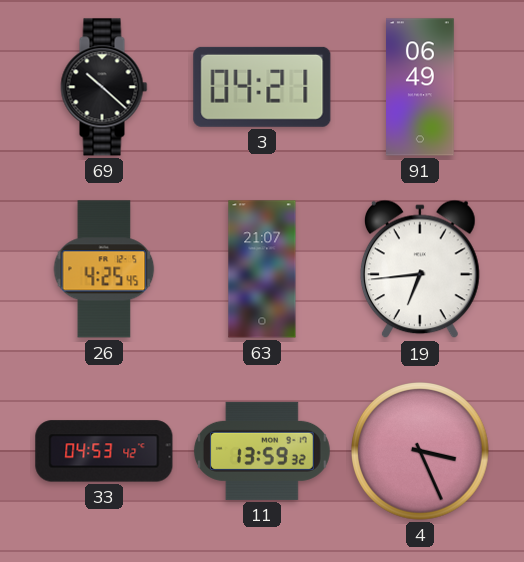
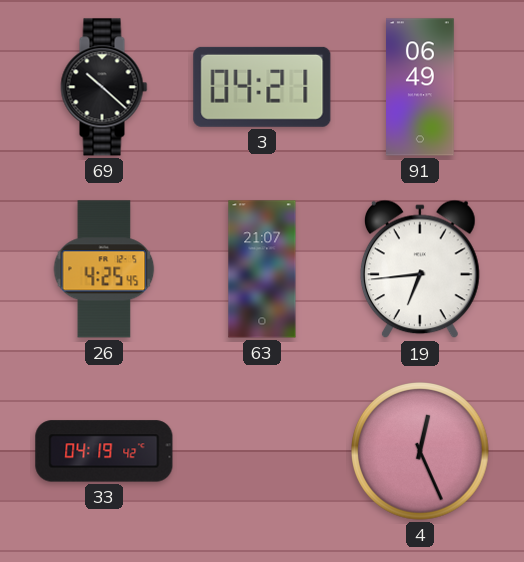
33: 04:53 -> 04:19 (104, 451)
11: 13:59 -> none (262, 451)
4: 3:26 -> 12:26 (421, 452)
